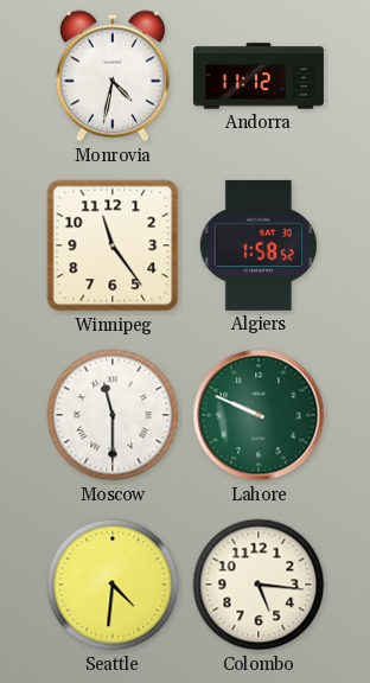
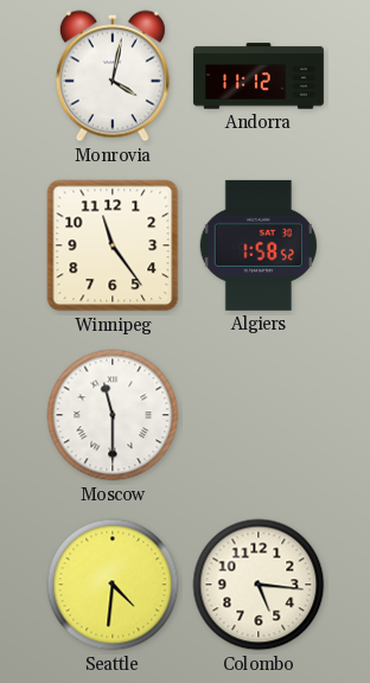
Monrovia: 4:32 -> 4:02 (113, 76)
Lahore: 9:49 -> none (259, 415)
